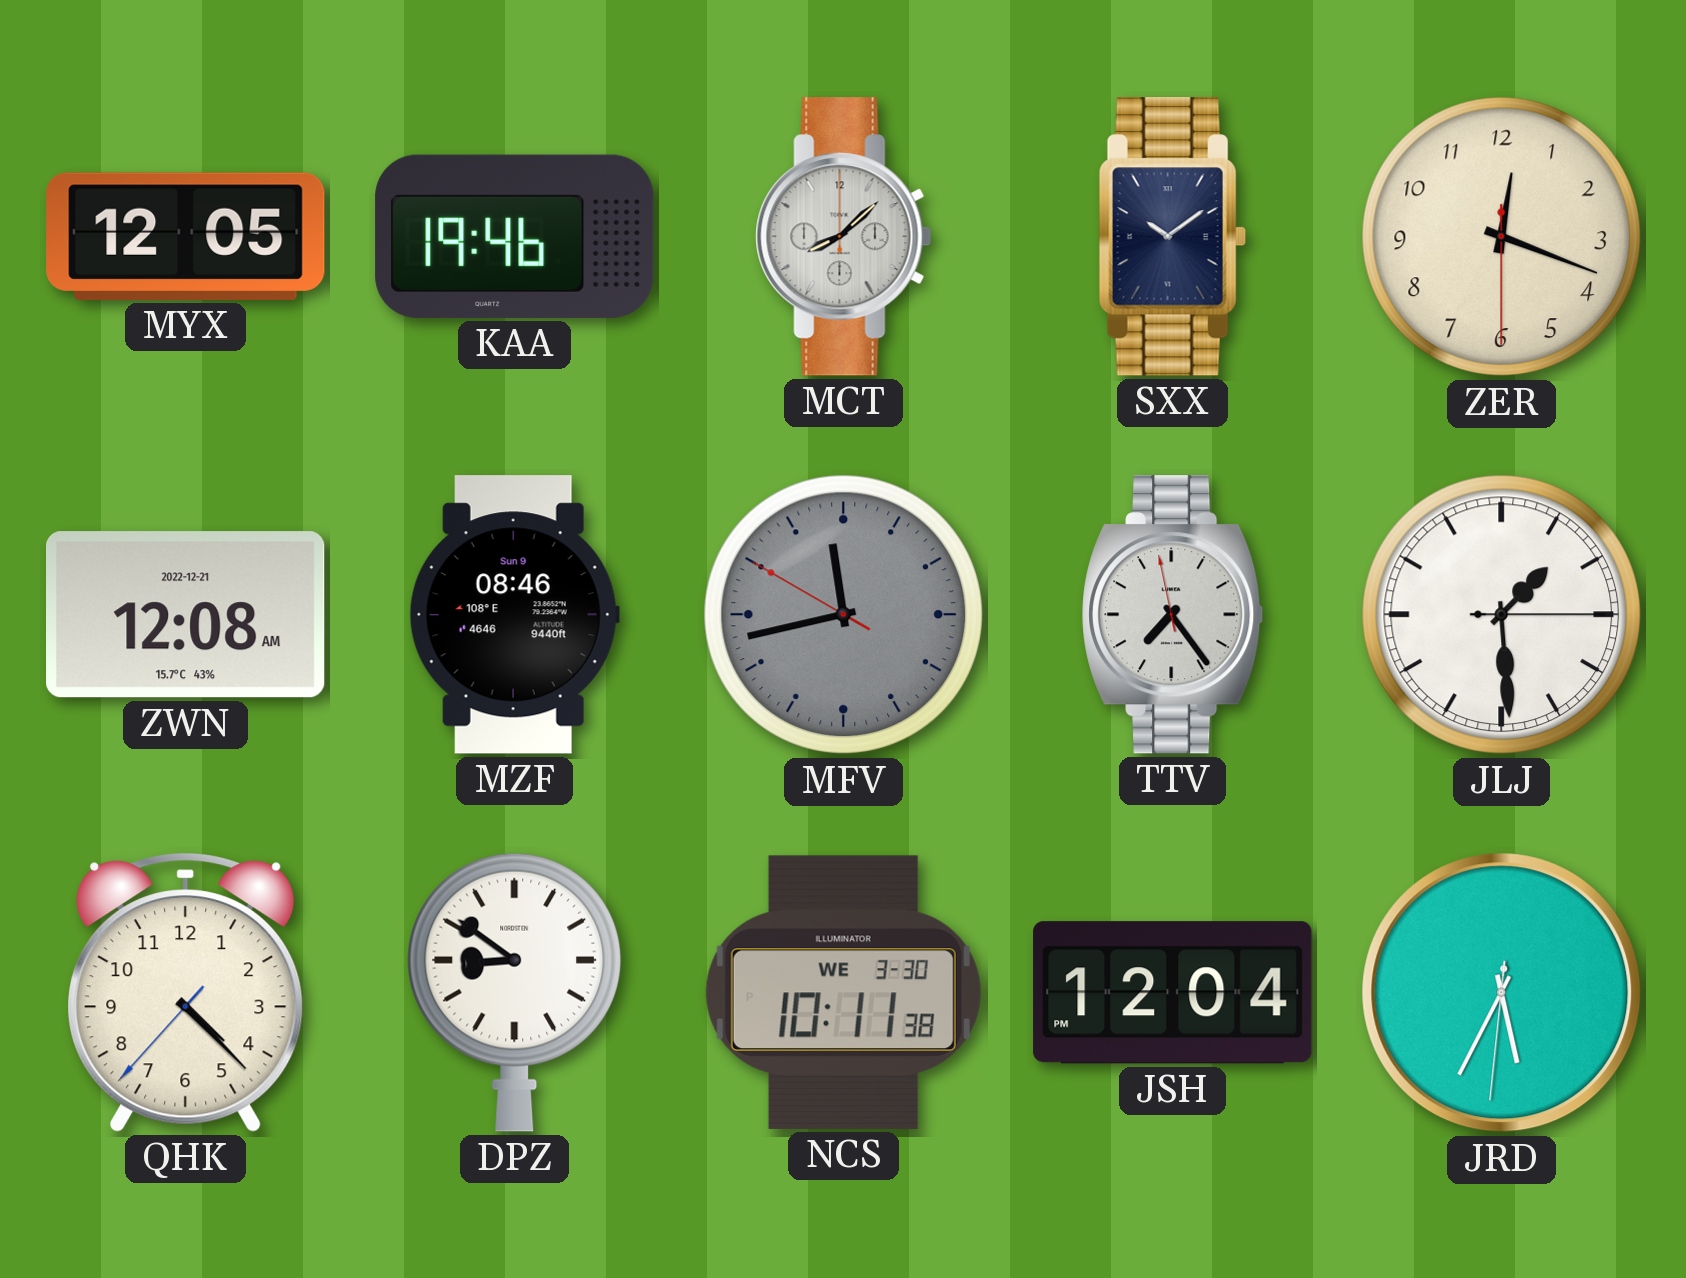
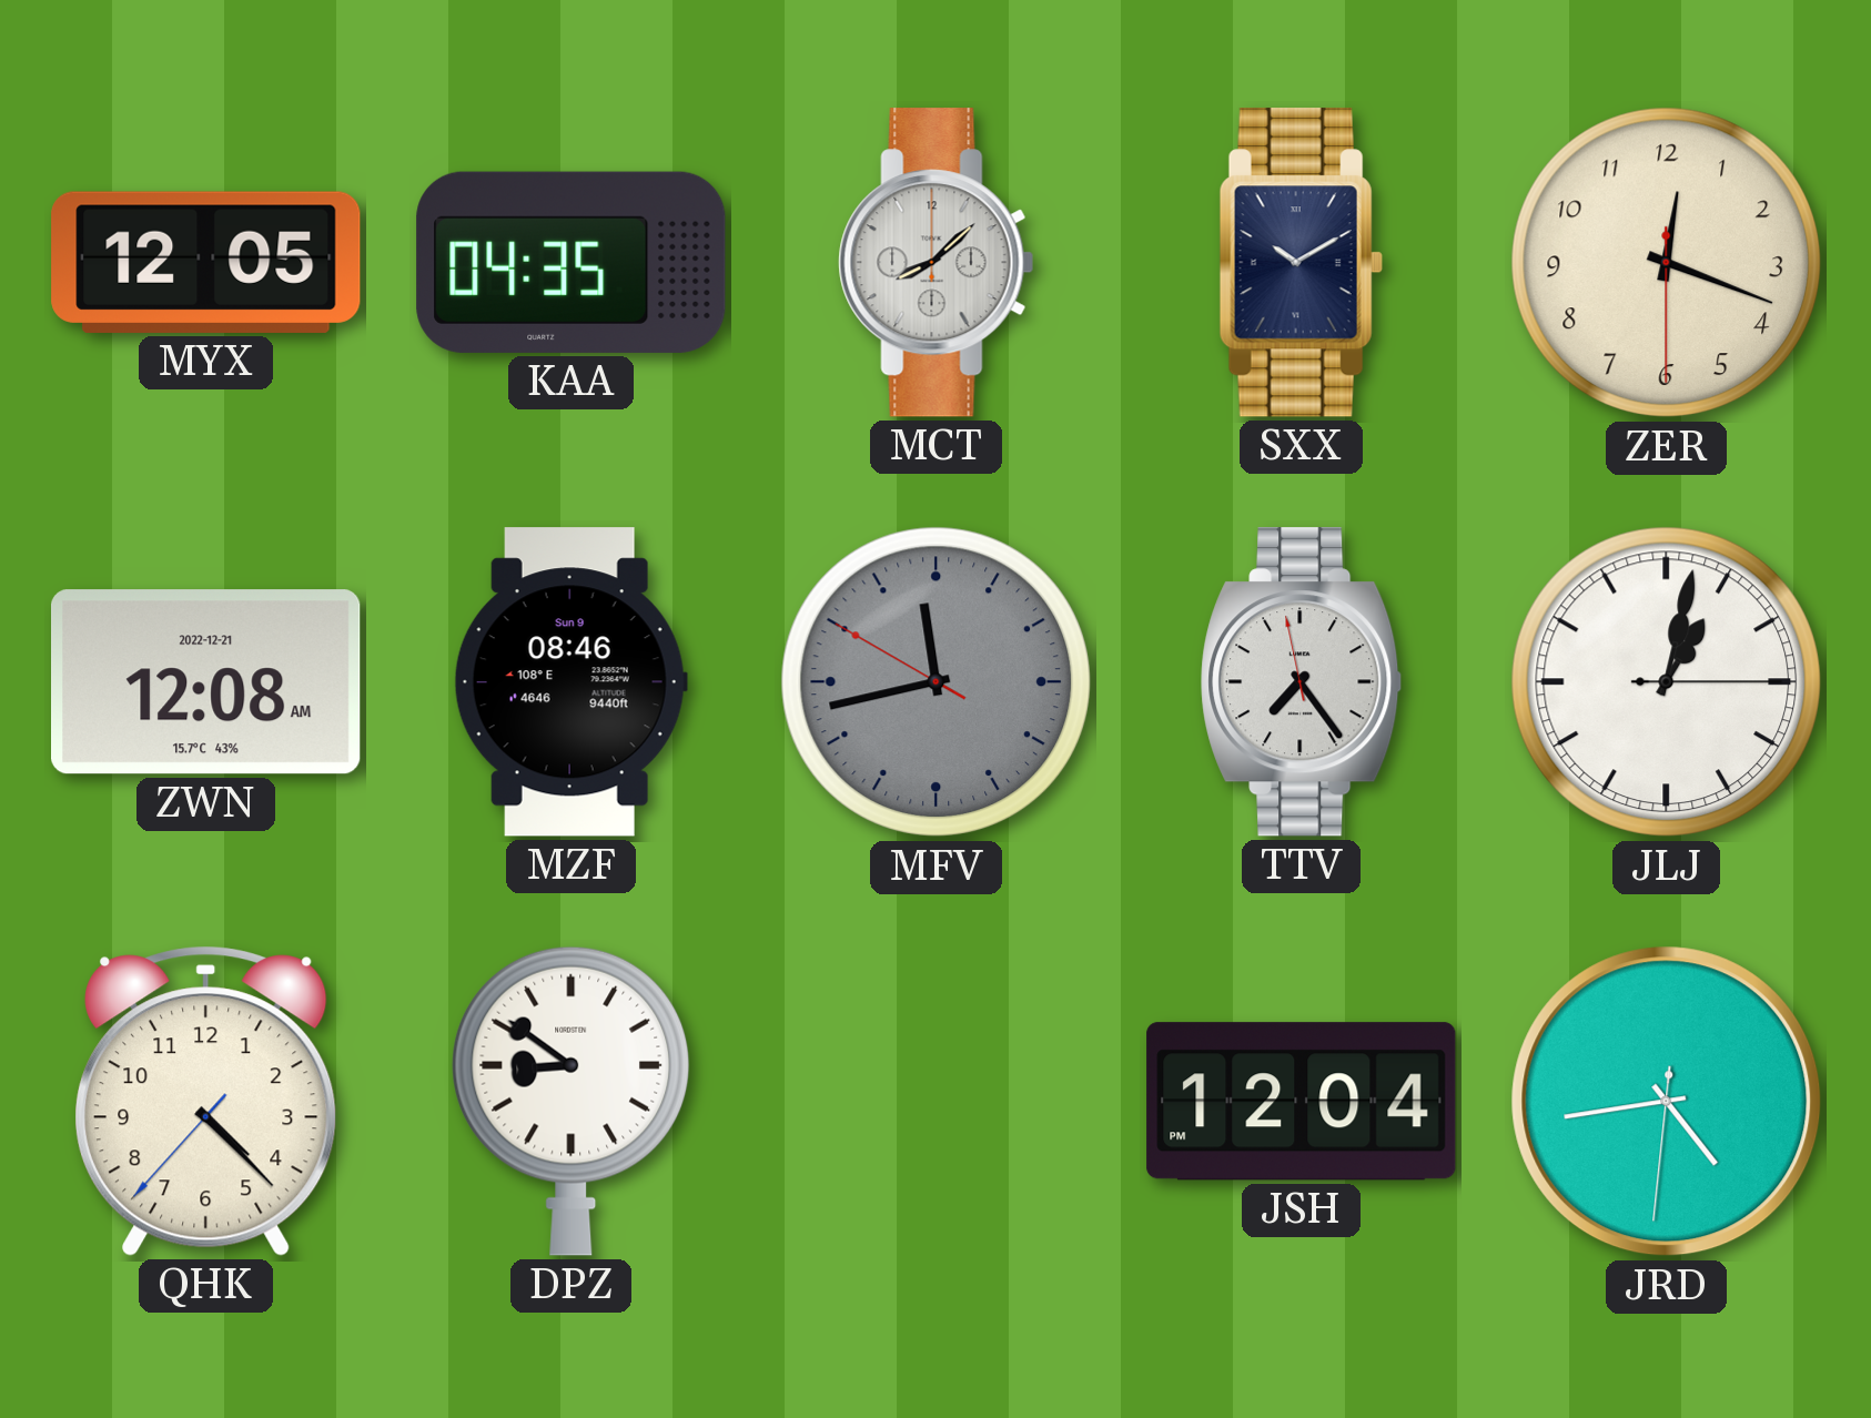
KAA: 19:46 -> 04:35 (572, 262)
SXX: 10:09 -> 10:10 (1301, 263)
JLJ: 1:29 -> 1:02 (1667, 682)
NCS: 10:11 -> none (843, 992)
JRD: 5:34 -> 4:43 (1667, 1102)
